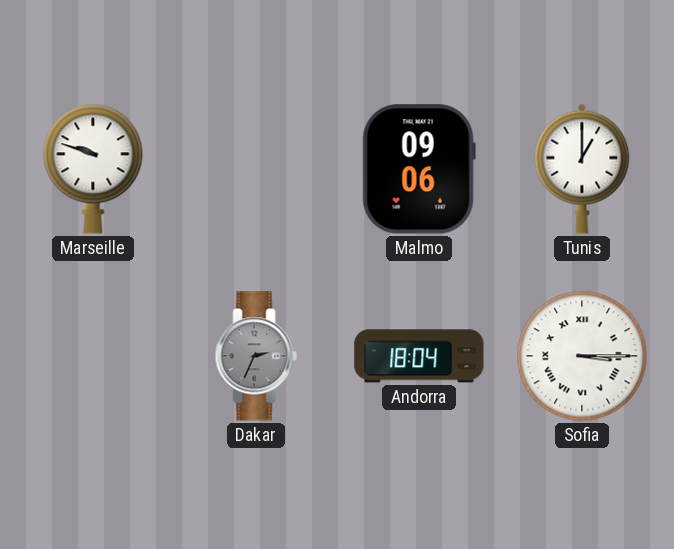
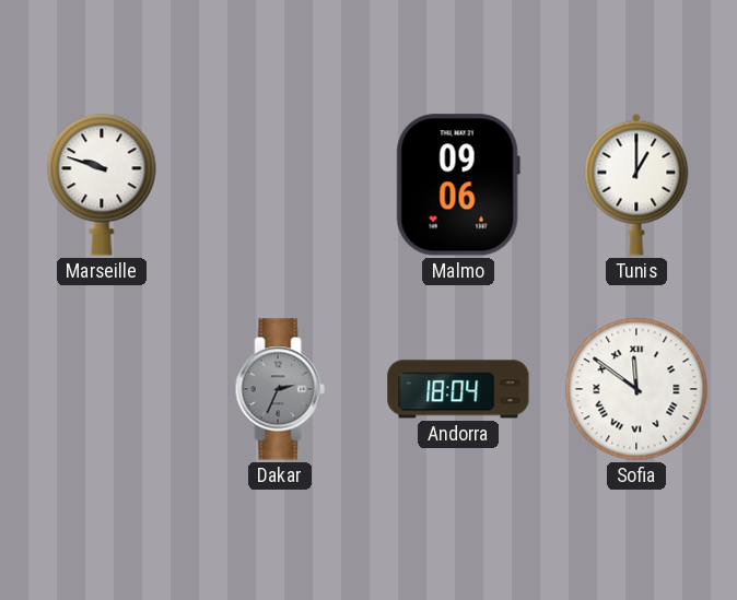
Sofia: 3:15 -> 11:51 (636, 389)
